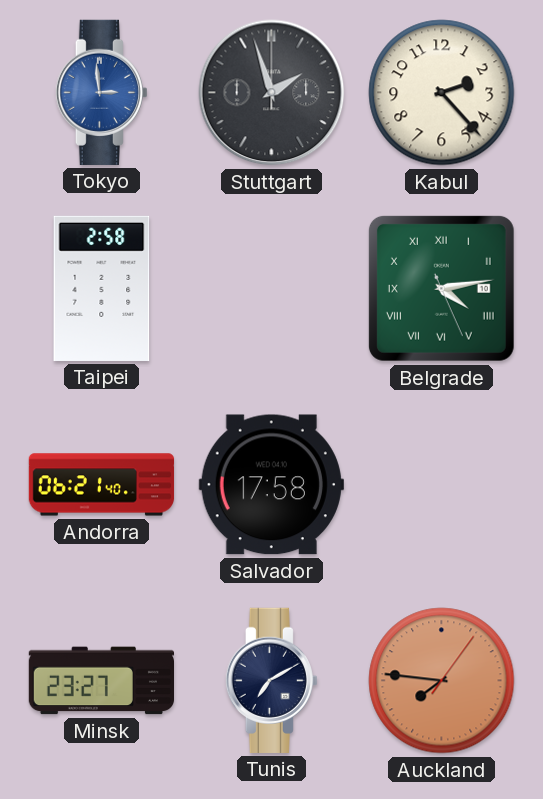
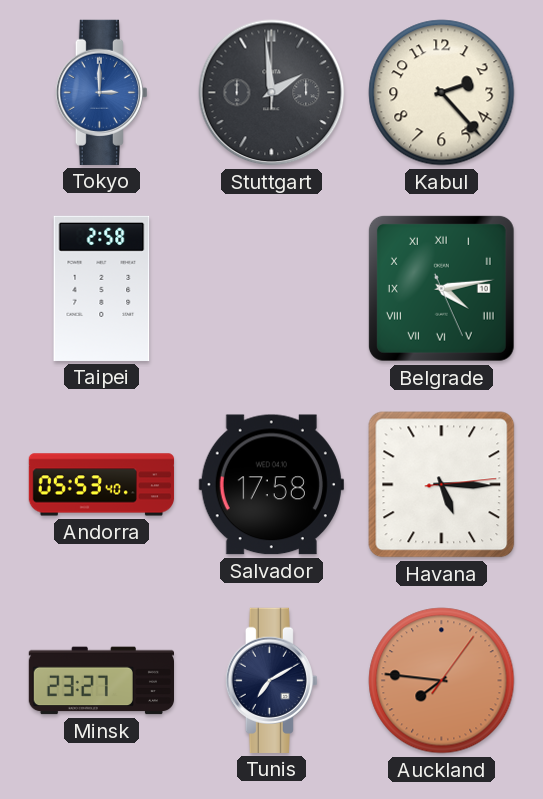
Tokyo: 2:59 -> 3:00 (101, 92)
Stuttgart: 1:57 -> 1:59 (272, 93)
Andorra: 06:21 -> 05:53 (102, 485)
Havana: none -> 5:15 (442, 485)
